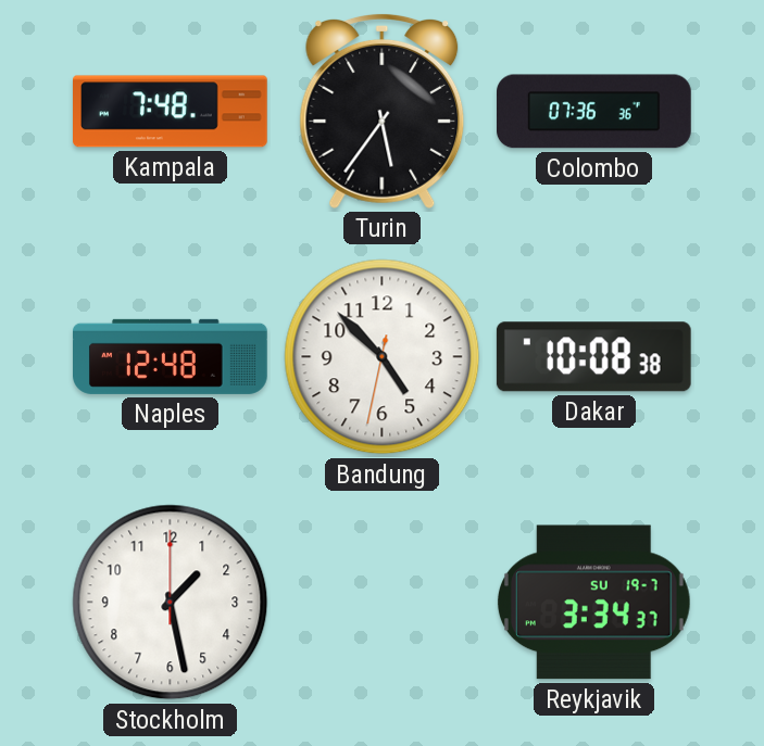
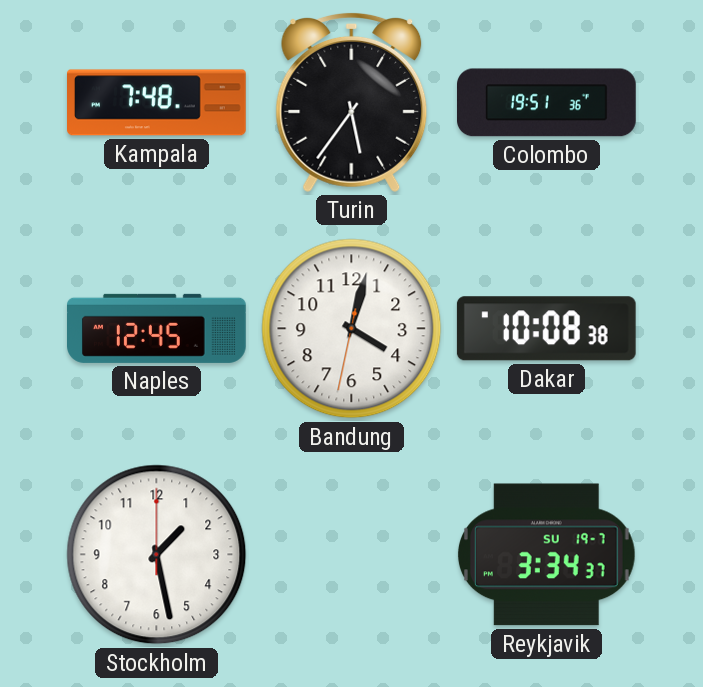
Colombo: 07:36 -> 19:51 (547, 103)
Naples: 12:48 -> 12:45 (157, 328)
Bandung: 4:52 -> 4:02 (352, 329)
